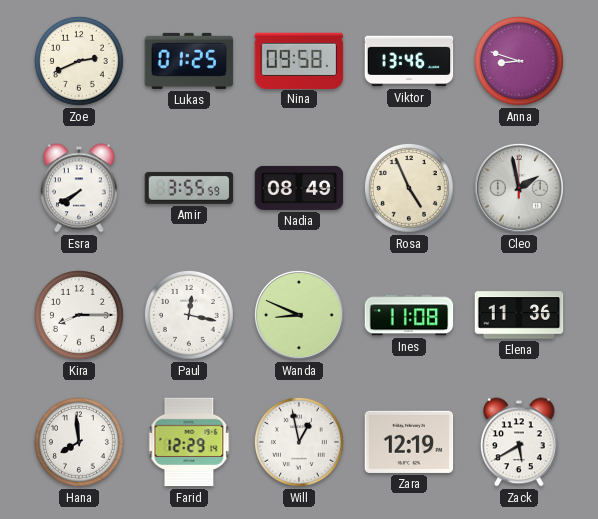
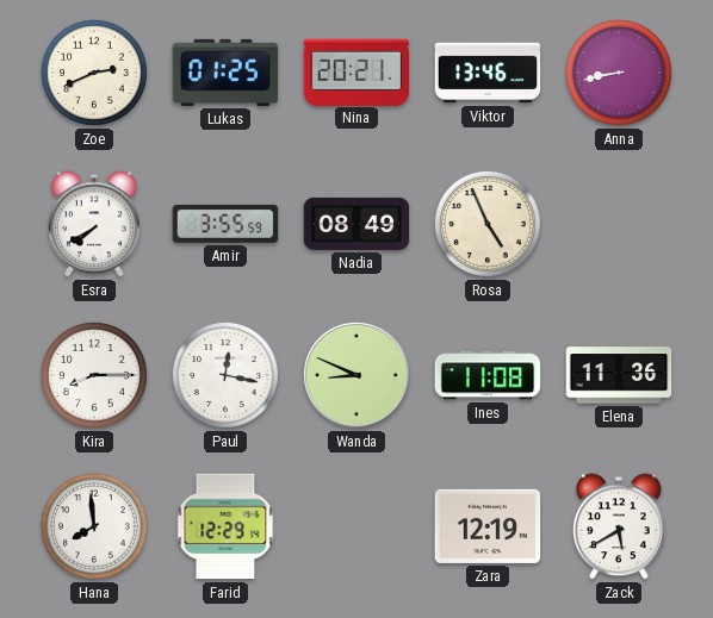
Nina: 09:58 -> 20:21 (356, 71)
Anna: 8:48 -> 8:43 (619, 73)
Cleo: 1:58 -> none (519, 188)
Will: 12:58 -> none (299, 442)
